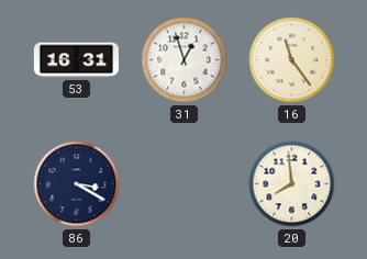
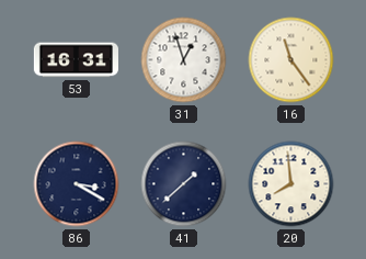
41: none -> 1:38 (184, 184)
